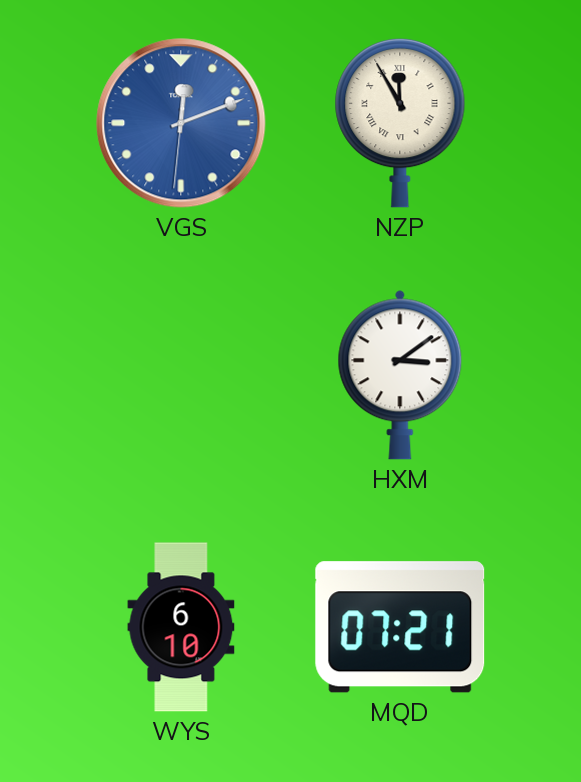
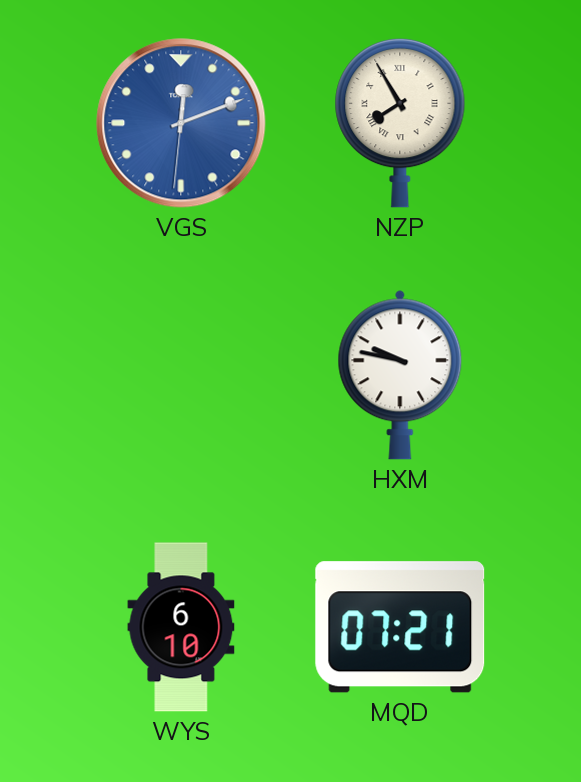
NZP: 11:55 -> 7:55 (400, 123)
HXM: 3:09 -> 9:47 (400, 375)
